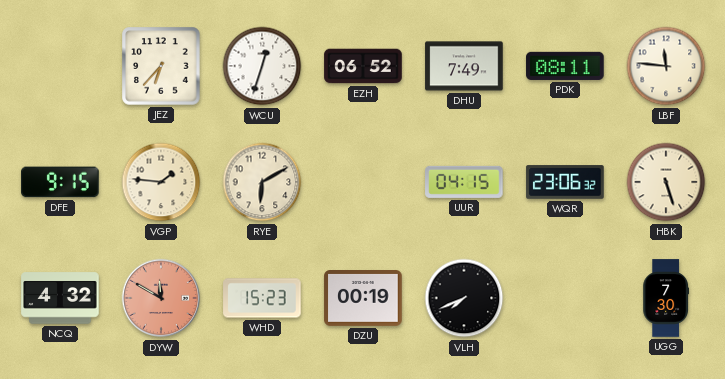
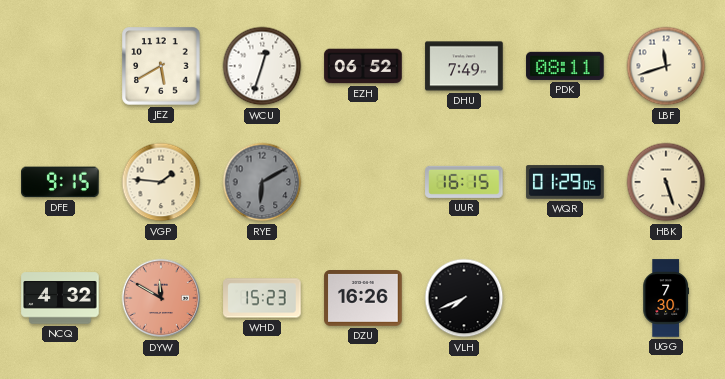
JEZ: 6:37 -> 5:40 (161, 66)
LBF: 11:46 -> 11:42 (666, 66)
RYE dial: cream -> grey (262, 182)
UUR: 04:15 -> 16:15 (464, 182)
WQR: 23:06 -> 01:29 (565, 182)
DZU: 00:19 -> 16:26 (363, 299)
